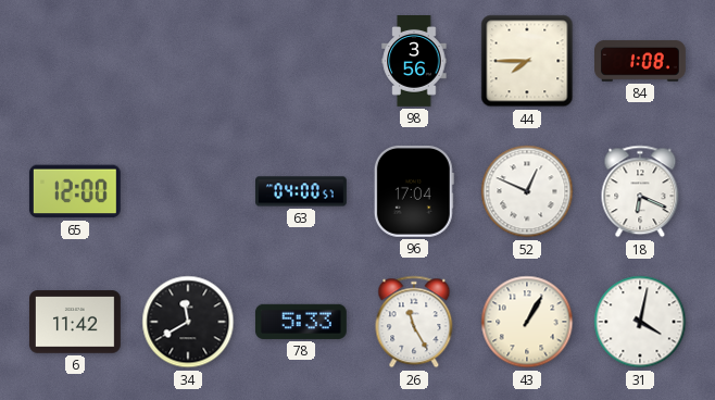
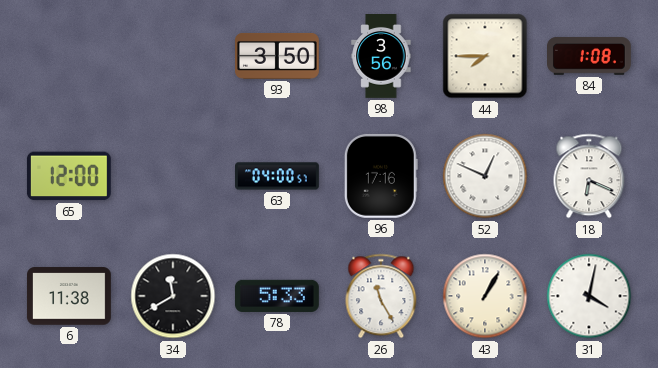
93: none -> 3:50 (278, 56)
96: 17:04 -> 17:16 (381, 176)
6: 11:42 -> 11:38 (69, 296)
